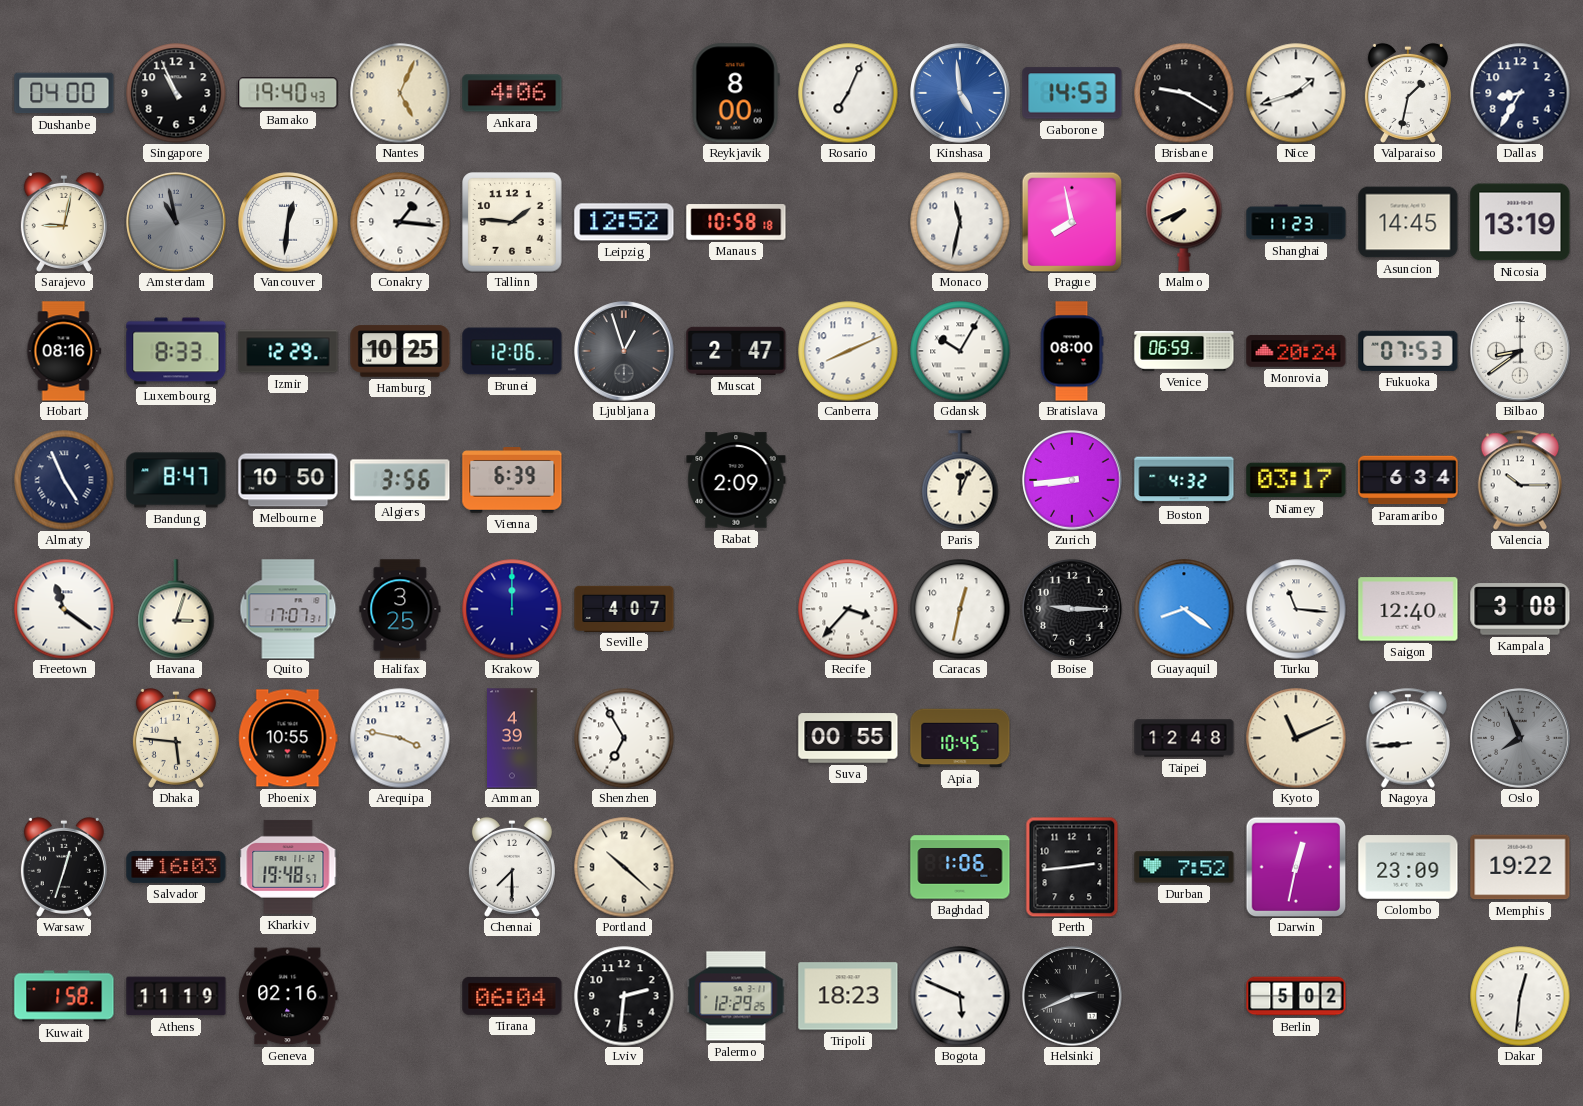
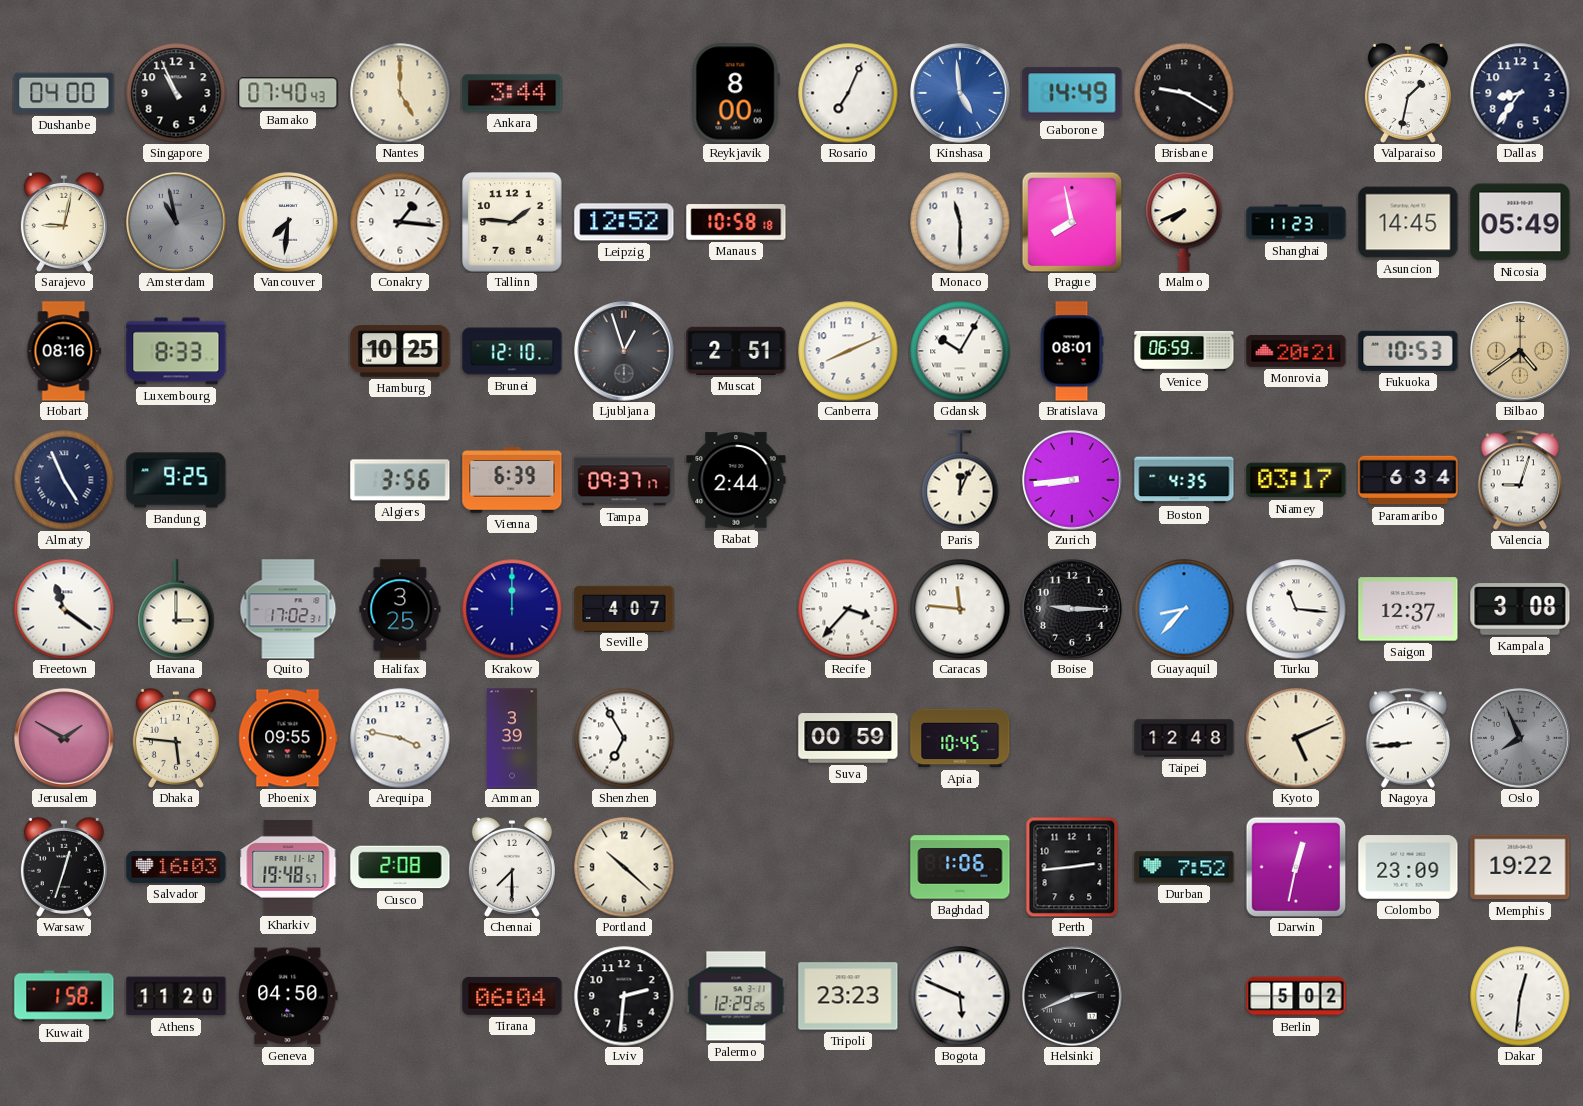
Bamako: 19:40 -> 07:40 (288, 93)
Nantes: 5:04 -> 5:00 (400, 93)
Ankara: 4:06 -> 3:44 (512, 93)
Gaborone: 14:53 -> 14:49 (1072, 93)
Nice: 1:42 -> none (1296, 93)
Dallas: 8:35 -> 8:36 (1520, 93)
Vancouver: 12:31 -> 7:31 (288, 222)
Monaco: 11:32 -> 11:30 (960, 222)
Nicosia: 13:19 -> 05:49 (1520, 222)
Izmir: 12:29 -> none (288, 351)
Brunei: 12:06 -> 12:10 (512, 351)
Muscat: 2:47 -> 2:51 (736, 351)
Bratislava: 08:00 -> 08:01 (1072, 351)
Monrovia: 20:24 -> 20:21 (1296, 352)
Fukuoka: 07:53 -> 10:53 (1408, 351)
Bilbao: 8:39 -> 4:39 (1520, 351)
Bilbao dial: white -> champagne (1520, 351)
Bandung: 8:47 -> 9:25 (176, 480)
Melbourne: 10:50 -> none (288, 480)
Tampa: none -> 09:37 (624, 480)
Rabat: 2:09 -> 2:44 (736, 480)
Boston: 4:32 -> 4:35 (1184, 480)
Valencia: 10:15 -> 9:03 (1520, 480)
Havana: 3:03 -> 3:00 (176, 609)
Quito: 17:07 -> 17:02 (288, 609)
Caracas: 12:32 -> 11:46 (960, 609)
Guayaquil: 8:21 -> 8:37 (1184, 609)
Saigon: 12:40 -> 12:37 (1408, 609)
Jerusalem: none -> 1:50 (64, 738)
Phoenix: 10:55 -> 09:55 (288, 738)
Amman: 4:39 -> 3:39 (512, 738)
Suva: 00:55 -> 00:59 (848, 738)
Kyoto: 11:11 -> 5:11 (1296, 738)
Cusco: none -> 2:08 (400, 867)
Athens: 11:19 -> 11:20 (176, 996)
Geneva: 02:16 -> 04:50 (288, 996)
Tripoli: 18:23 -> 23:23 (848, 996)
